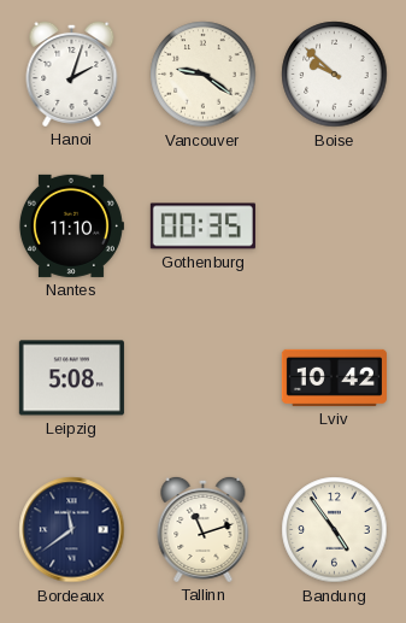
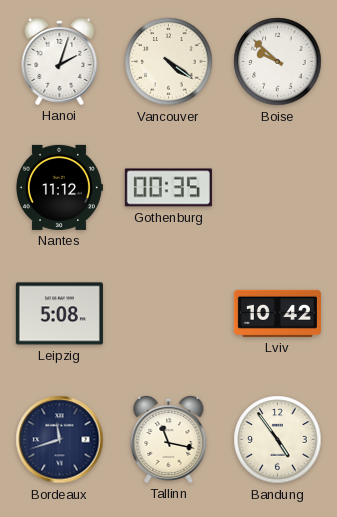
Vancouver: 9:21 -> 4:21 (169, 62)
Nantes: 11:10 -> 11:12 (59, 187)
Bordeaux: 11:39 -> 11:42 (60, 440)
Tallinn: 11:12 -> 11:17 (169, 439)
